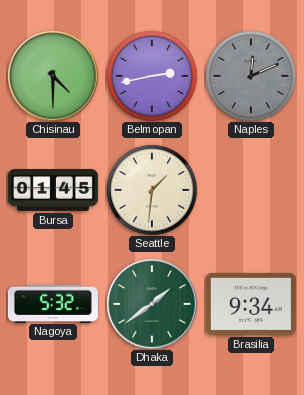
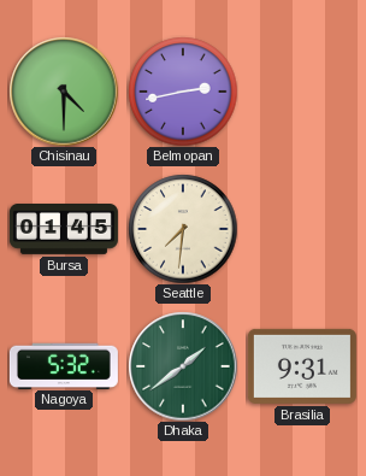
Naples: 12:11 -> none (251, 76)
Seattle: 1:31 -> 7:31 (183, 229)
Brasilia: 9:34 -> 9:31 (302, 366)
